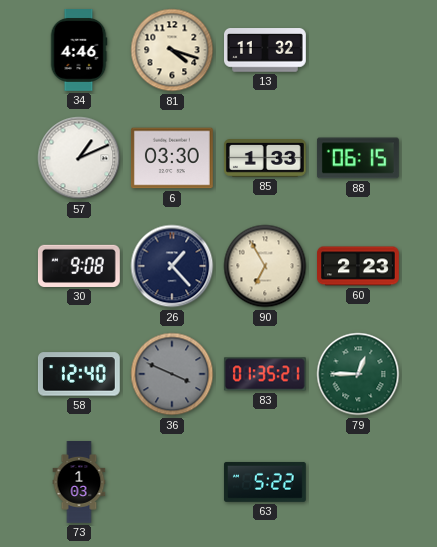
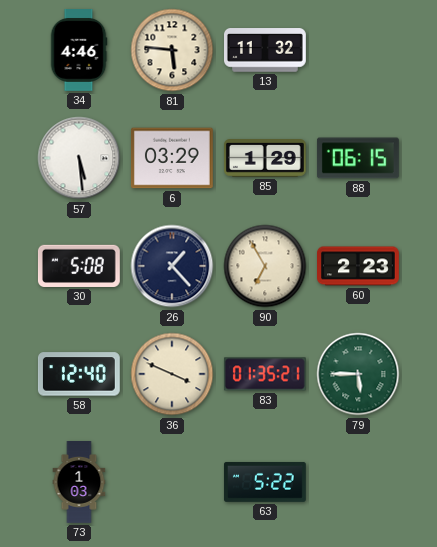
81: 4:18 -> 5:46 (172, 50)
57: 1:11 -> 5:29 (79, 158)
6: 03:30 -> 03:29 (172, 158)
85: 1:33 -> 1:29 (266, 159)
30: 9:08 -> 5:08 (79, 266)
36 dial: grey -> cream (172, 374)
79: 12:45 -> 5:45 (358, 374)
